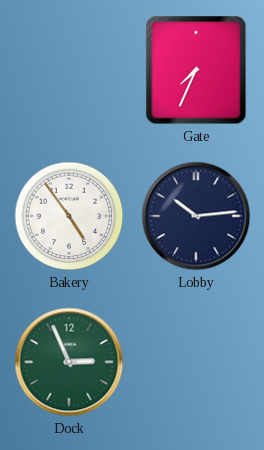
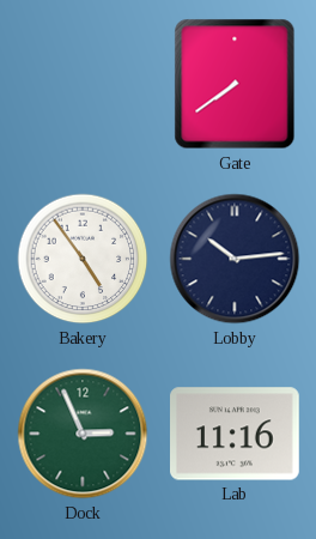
Gate: 7:34 -> 7:39 (235, 84)
Lab: none -> 11:16 (236, 434)
